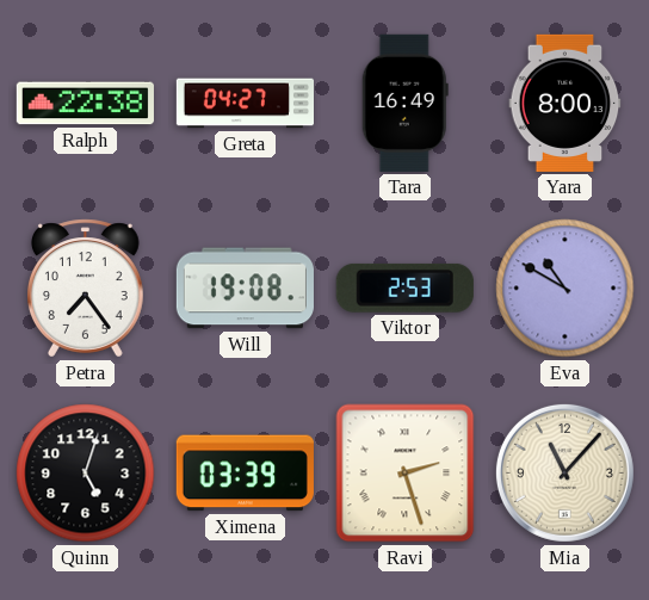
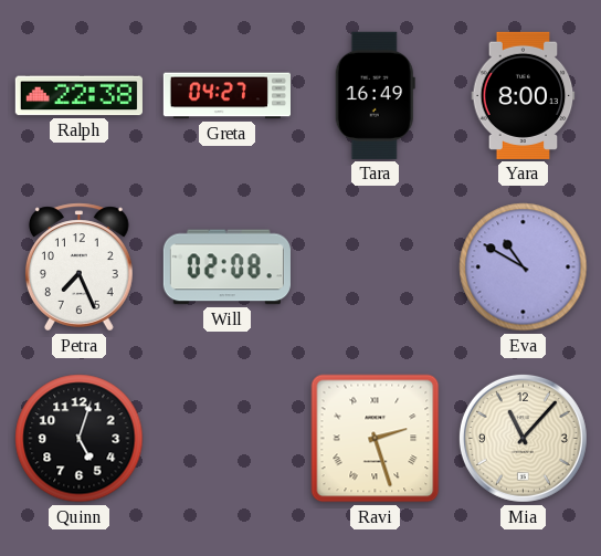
Petra: 7:24 -> 7:26 (78, 267)
Will: 19:08 -> 02:08 (226, 267)
Viktor: 2:53 -> none (404, 287)
Ximena: 03:39 -> none (245, 474)
